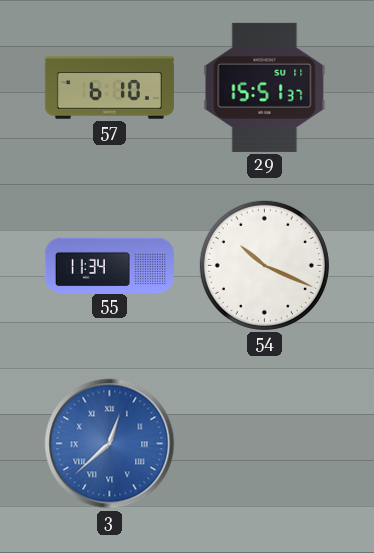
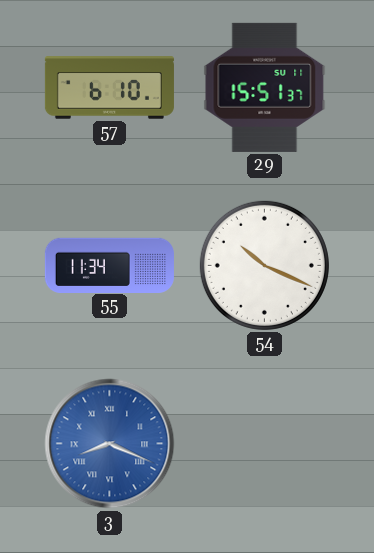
3: 12:38 -> 8:19 (110, 444)
